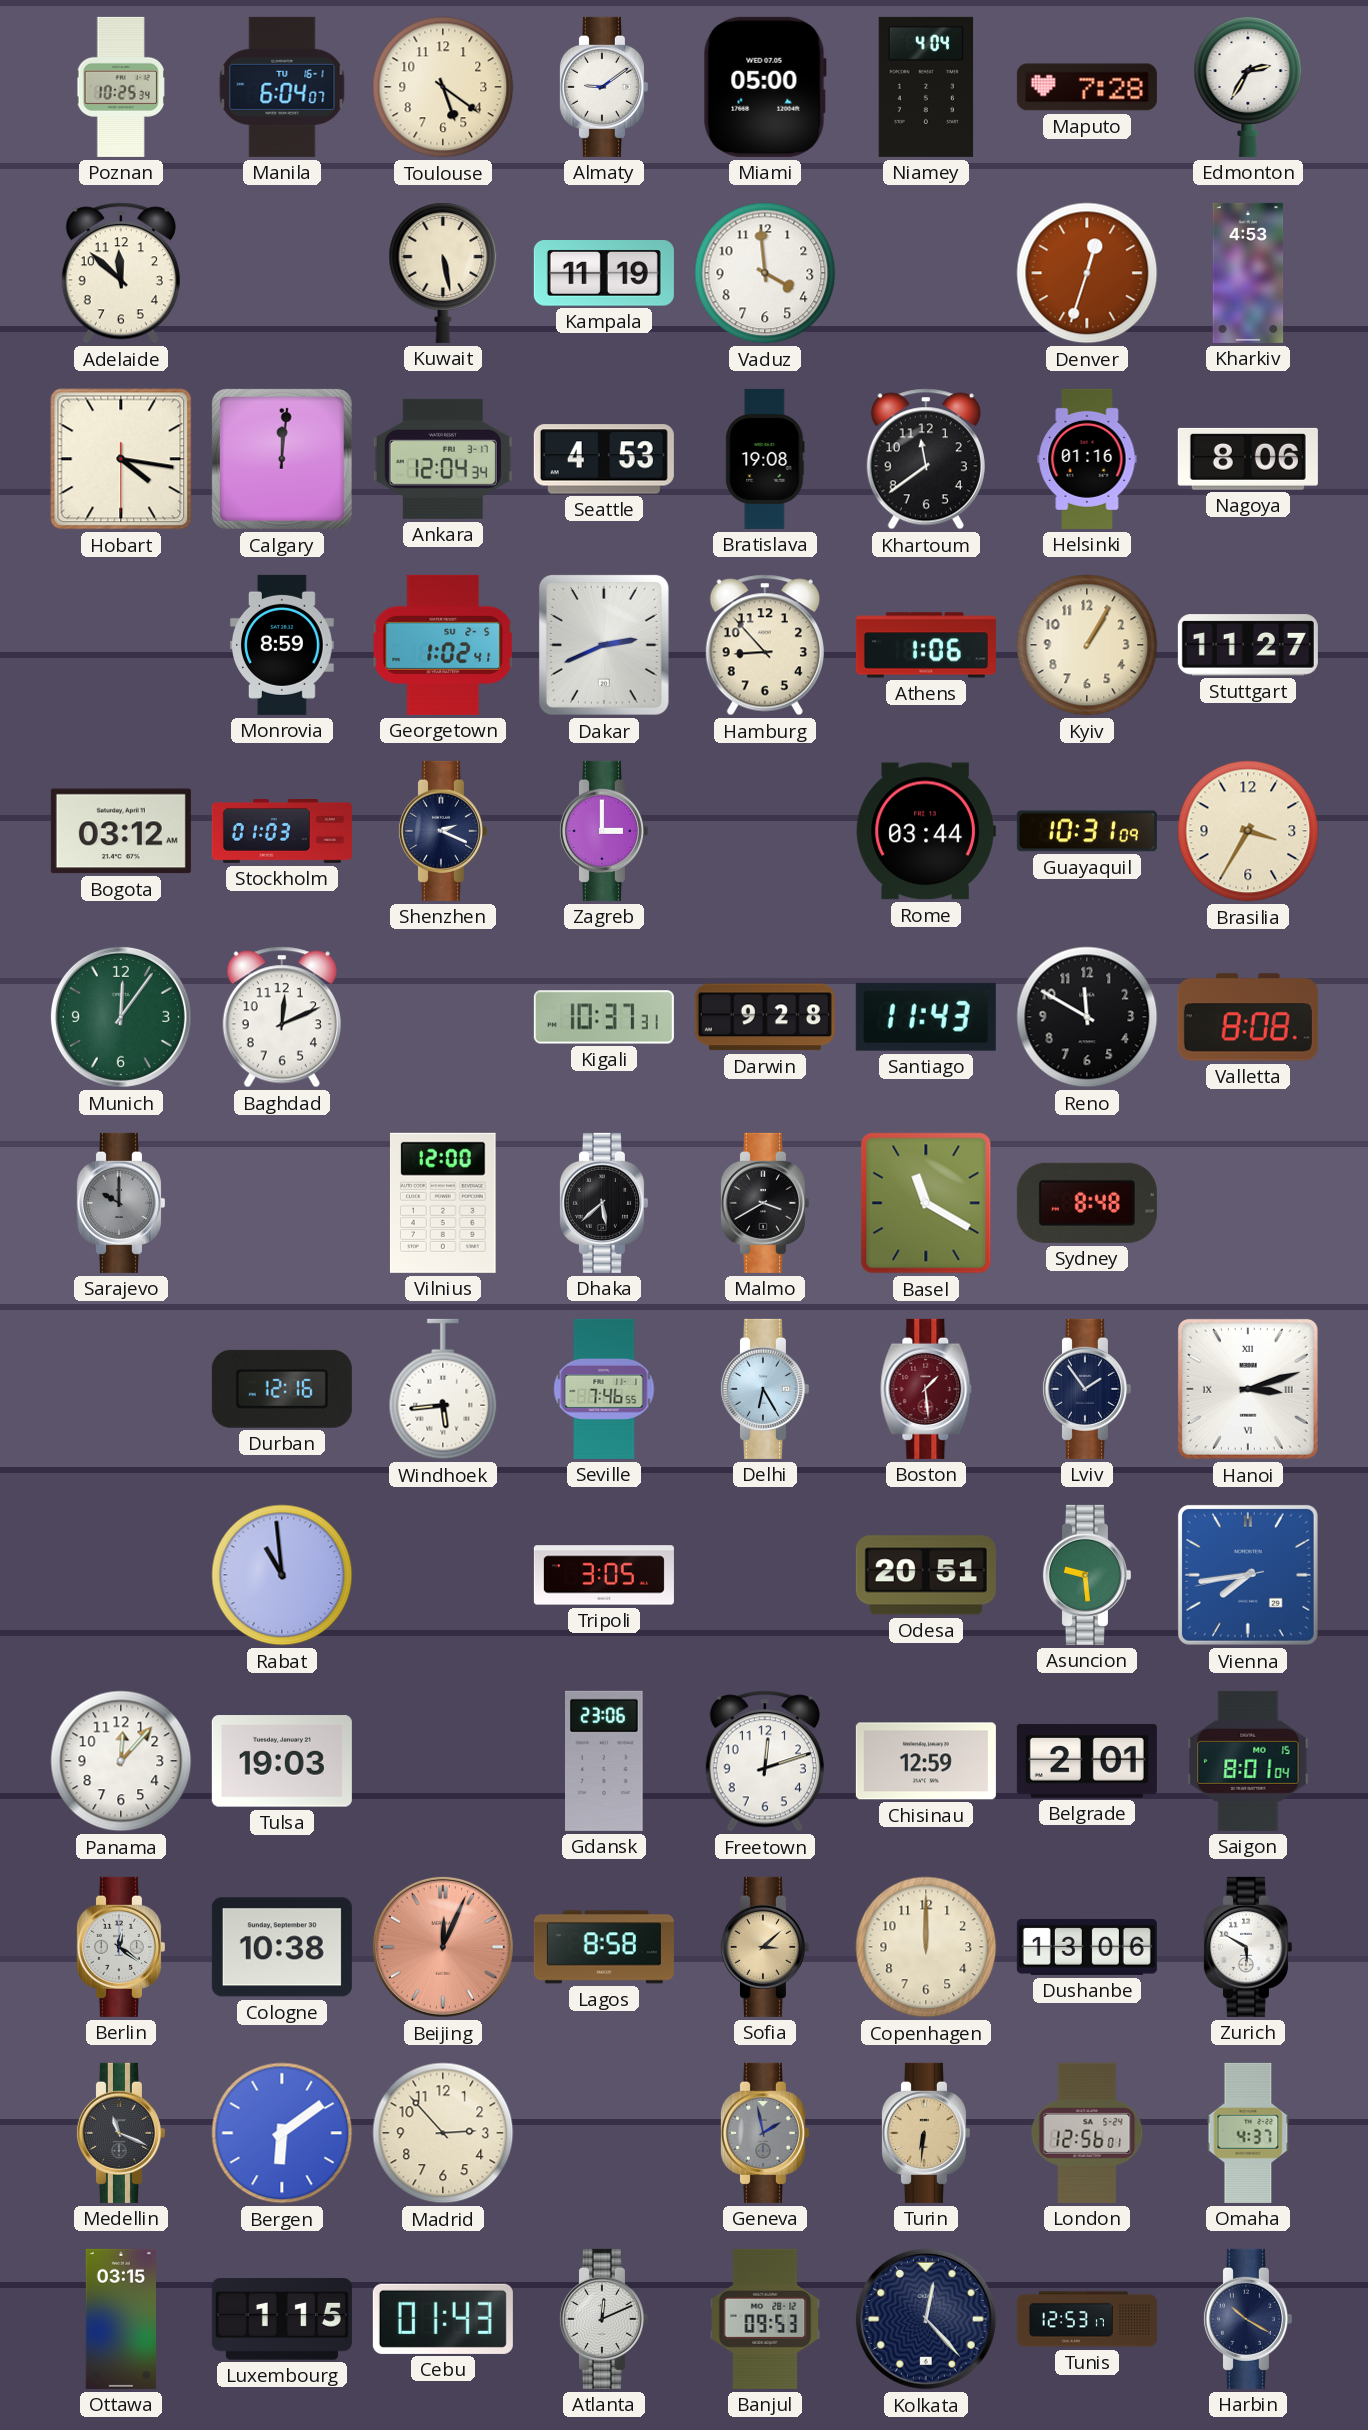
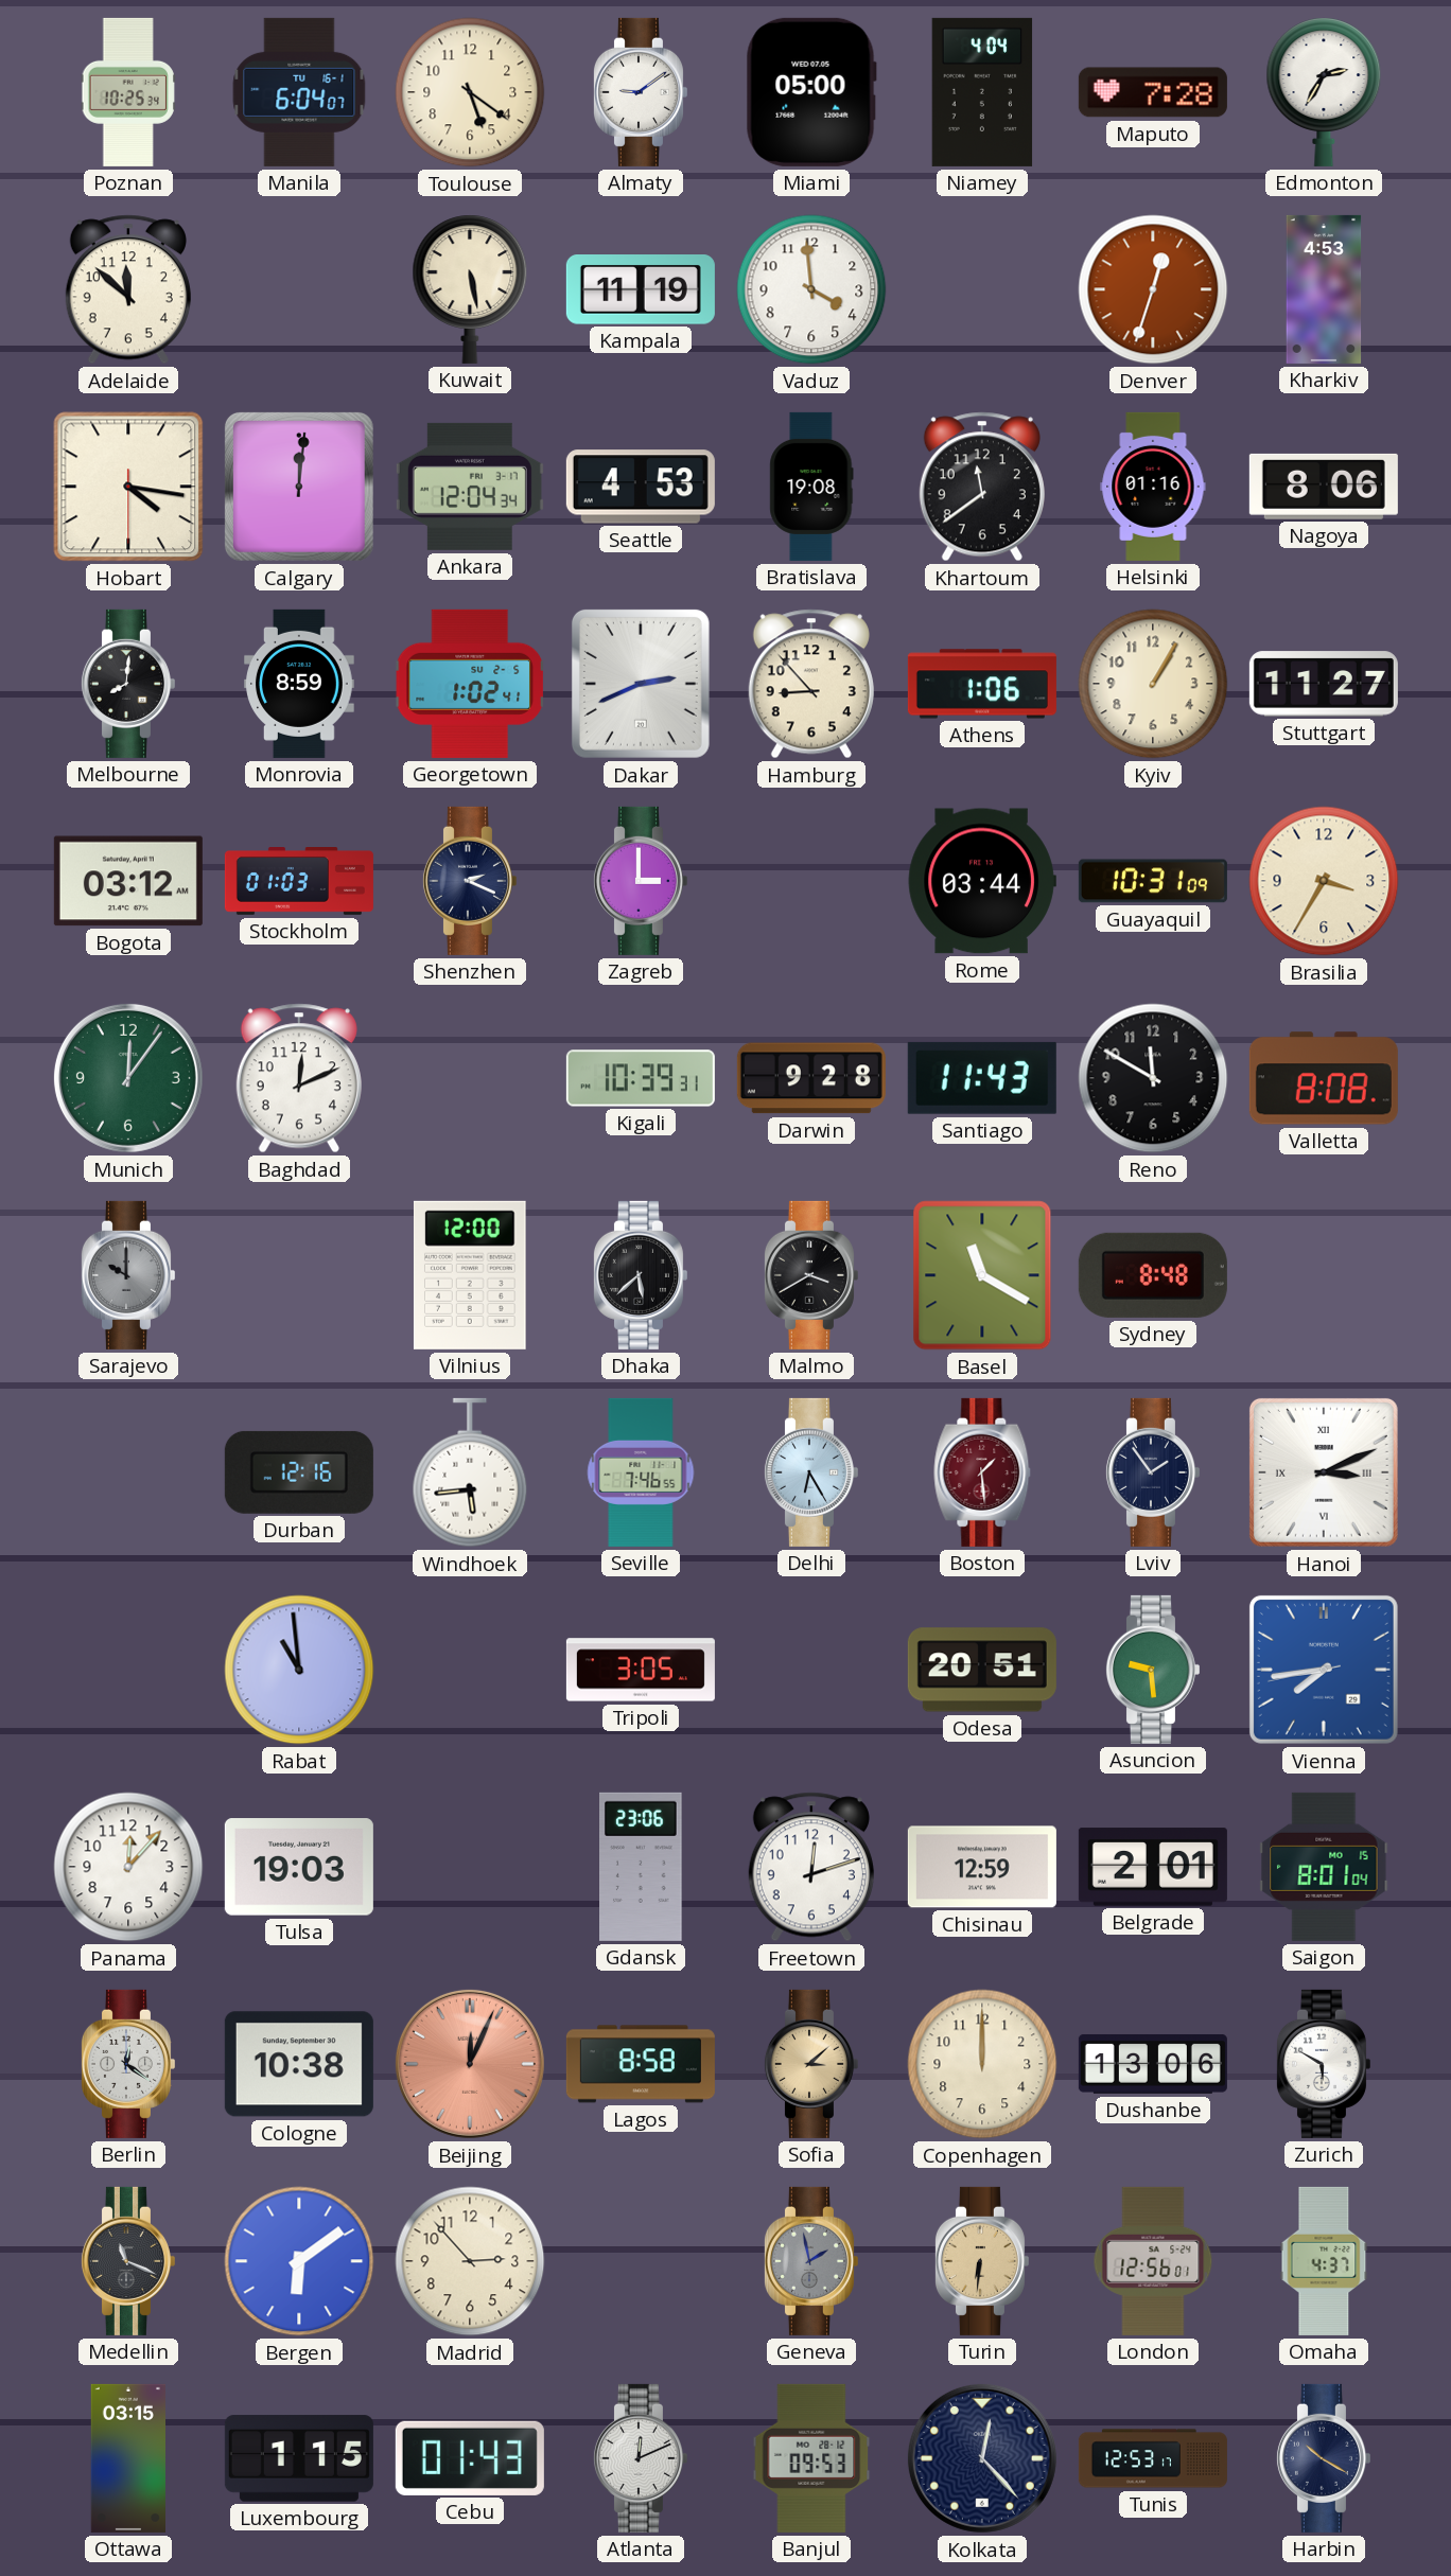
Melbourne: none -> 8:01 (127, 684)
Kigali: 10:37 -> 10:39 (641, 1078)
Hanoi: 3:12 -> 3:11 (1324, 1472)
